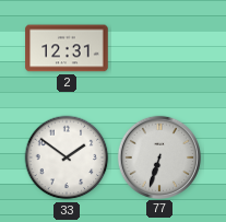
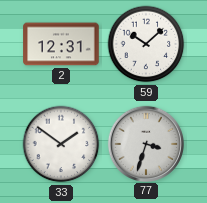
59: none -> 10:08 (146, 44)
77: 6:33 -> 3:33 (145, 143)
